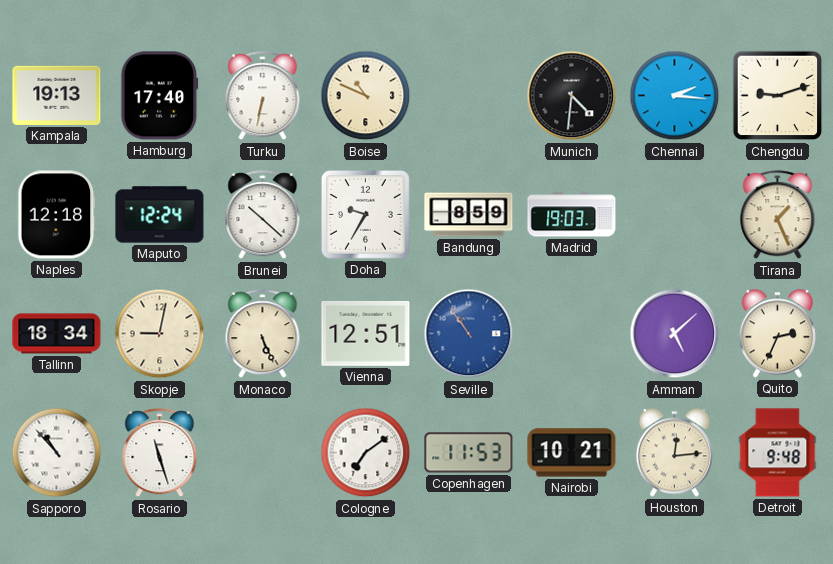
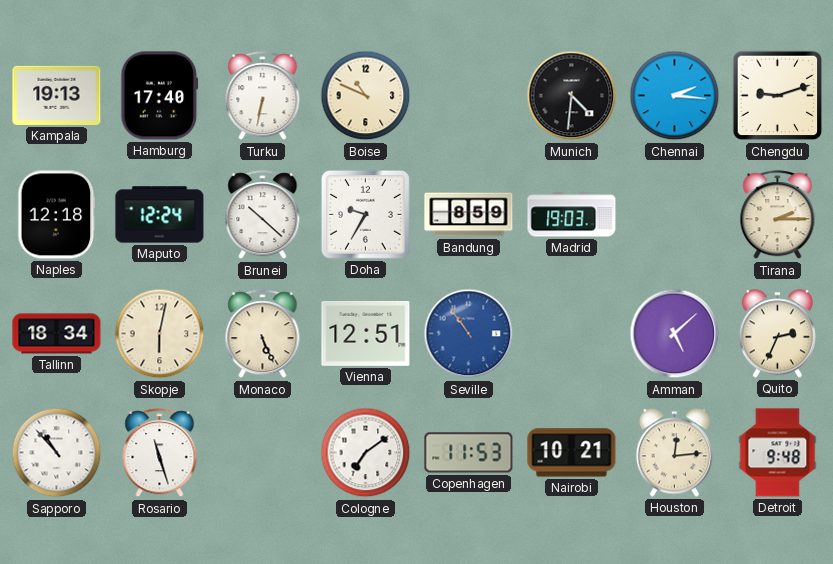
Tirana: 1:26 -> 2:15 (778, 215)
Skopje: 9:02 -> 6:02 (160, 334)
